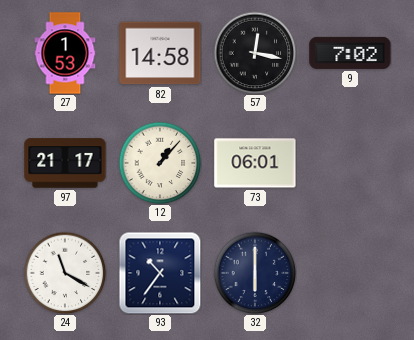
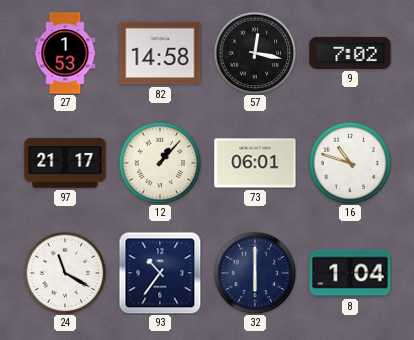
16: none -> 10:48 (350, 163)
8: none -> 1:04 (350, 273)
